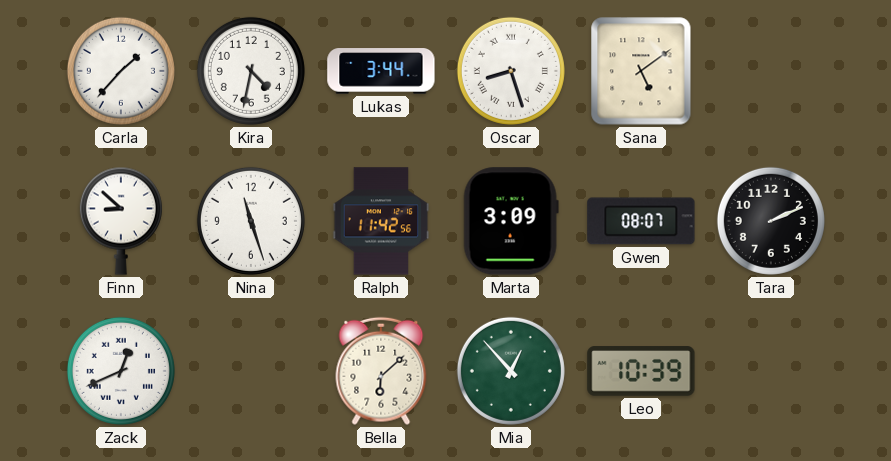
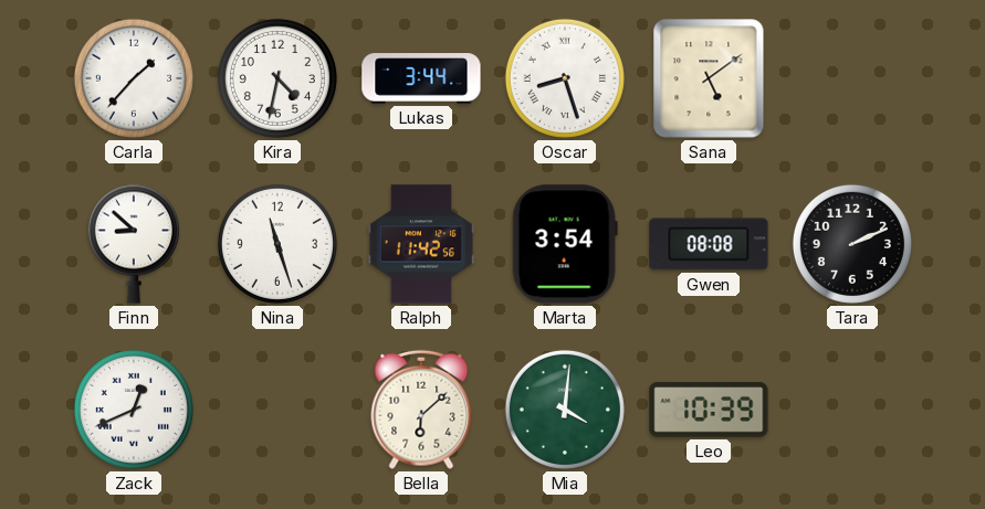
Marta: 3:09 -> 3:54 (565, 244)
Gwen: 08:07 -> 08:08 (709, 244)
Mia: 12:53 -> 4:01 (565, 410)
